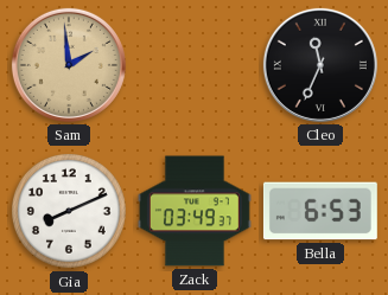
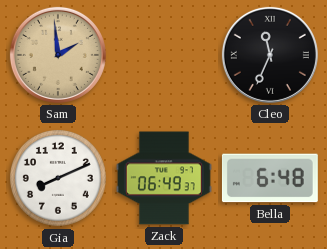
Zack: 03:49 -> 06:49 (164, 178)
Bella: 6:53 -> 6:48 (270, 178)
